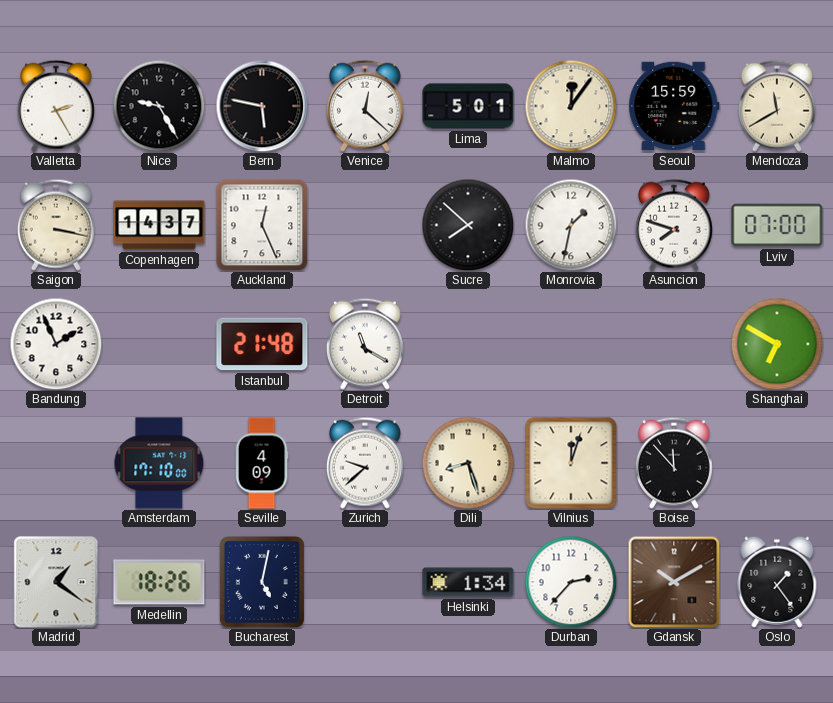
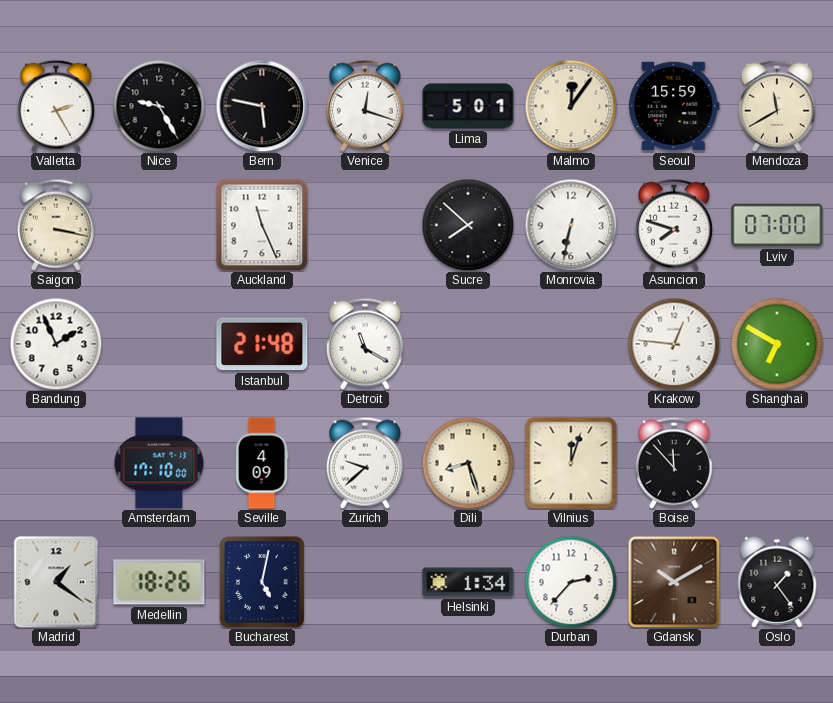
Venice: 12:22 -> 12:18 (365, 106)
Copenhagen: 14:37 -> none (159, 225)
Auckland: 12:26 -> 11:26 (262, 225)
Monrovia: 1:32 -> 6:32 (571, 225)
Krakow: none -> 12:46 (674, 344)
